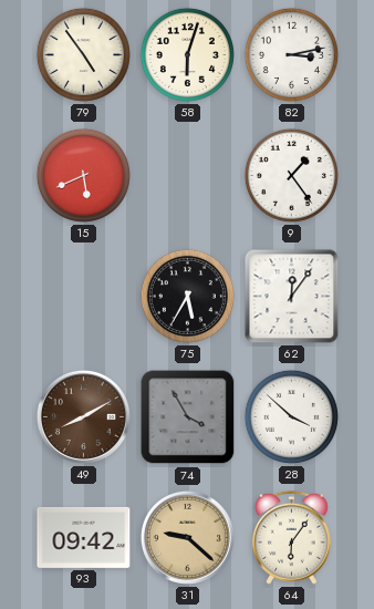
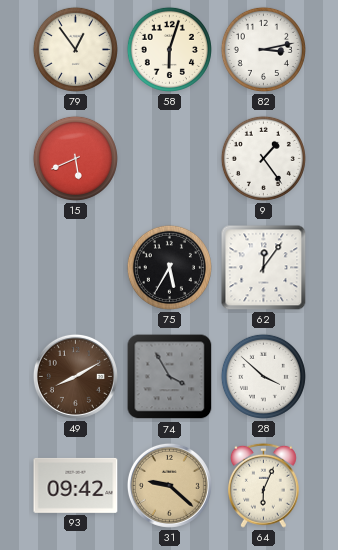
79: 4:54 -> 12:54 (75, 49)
64: 6:06 -> 6:04 (263, 485)
